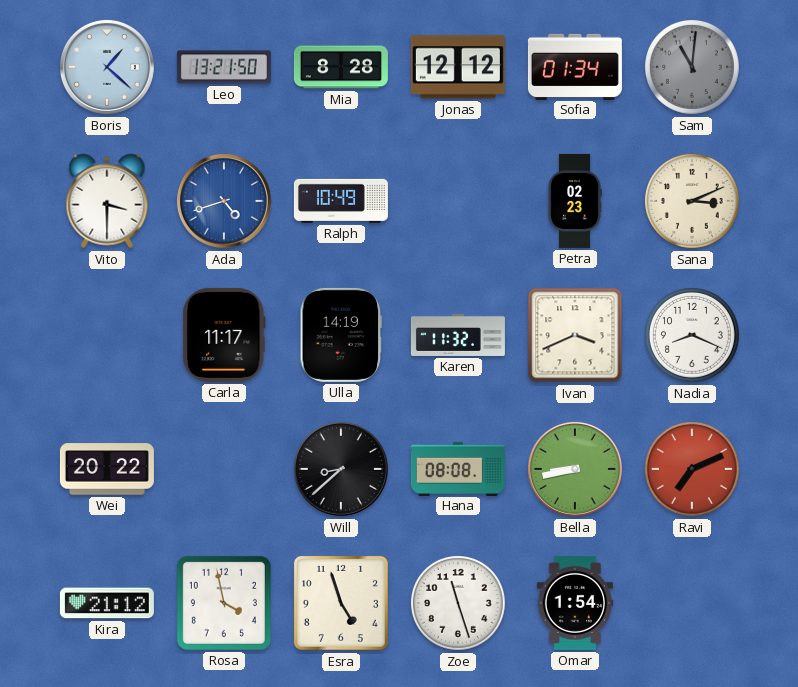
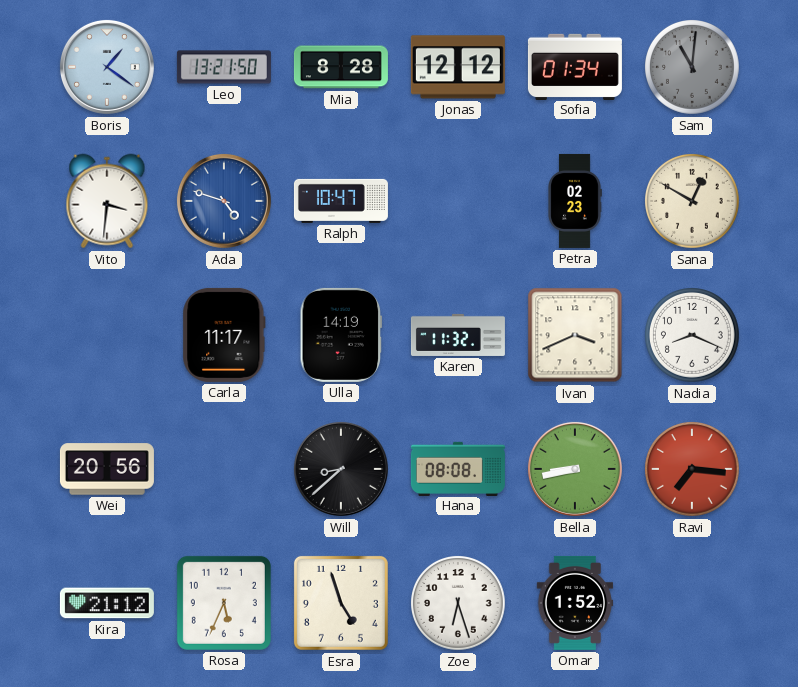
Boris: 1:22 -> 1:21 (107, 67)
Vito: 3:30 -> 3:31 (107, 201)
Ada: 4:42 -> 4:48 (224, 201)
Ralph: 10:49 -> 10:47 (341, 201)
Sana: 3:11 -> 12:50 (693, 202)
Wei: 20:22 -> 20:56 (107, 469)
Ravi: 7:11 -> 7:16 (693, 470)
Rosa: 3:58 -> 5:34 (224, 603)
Zoe: 11:27 -> 6:27 (459, 604)
Omar: 1:54 -> 1:52 (575, 603)
